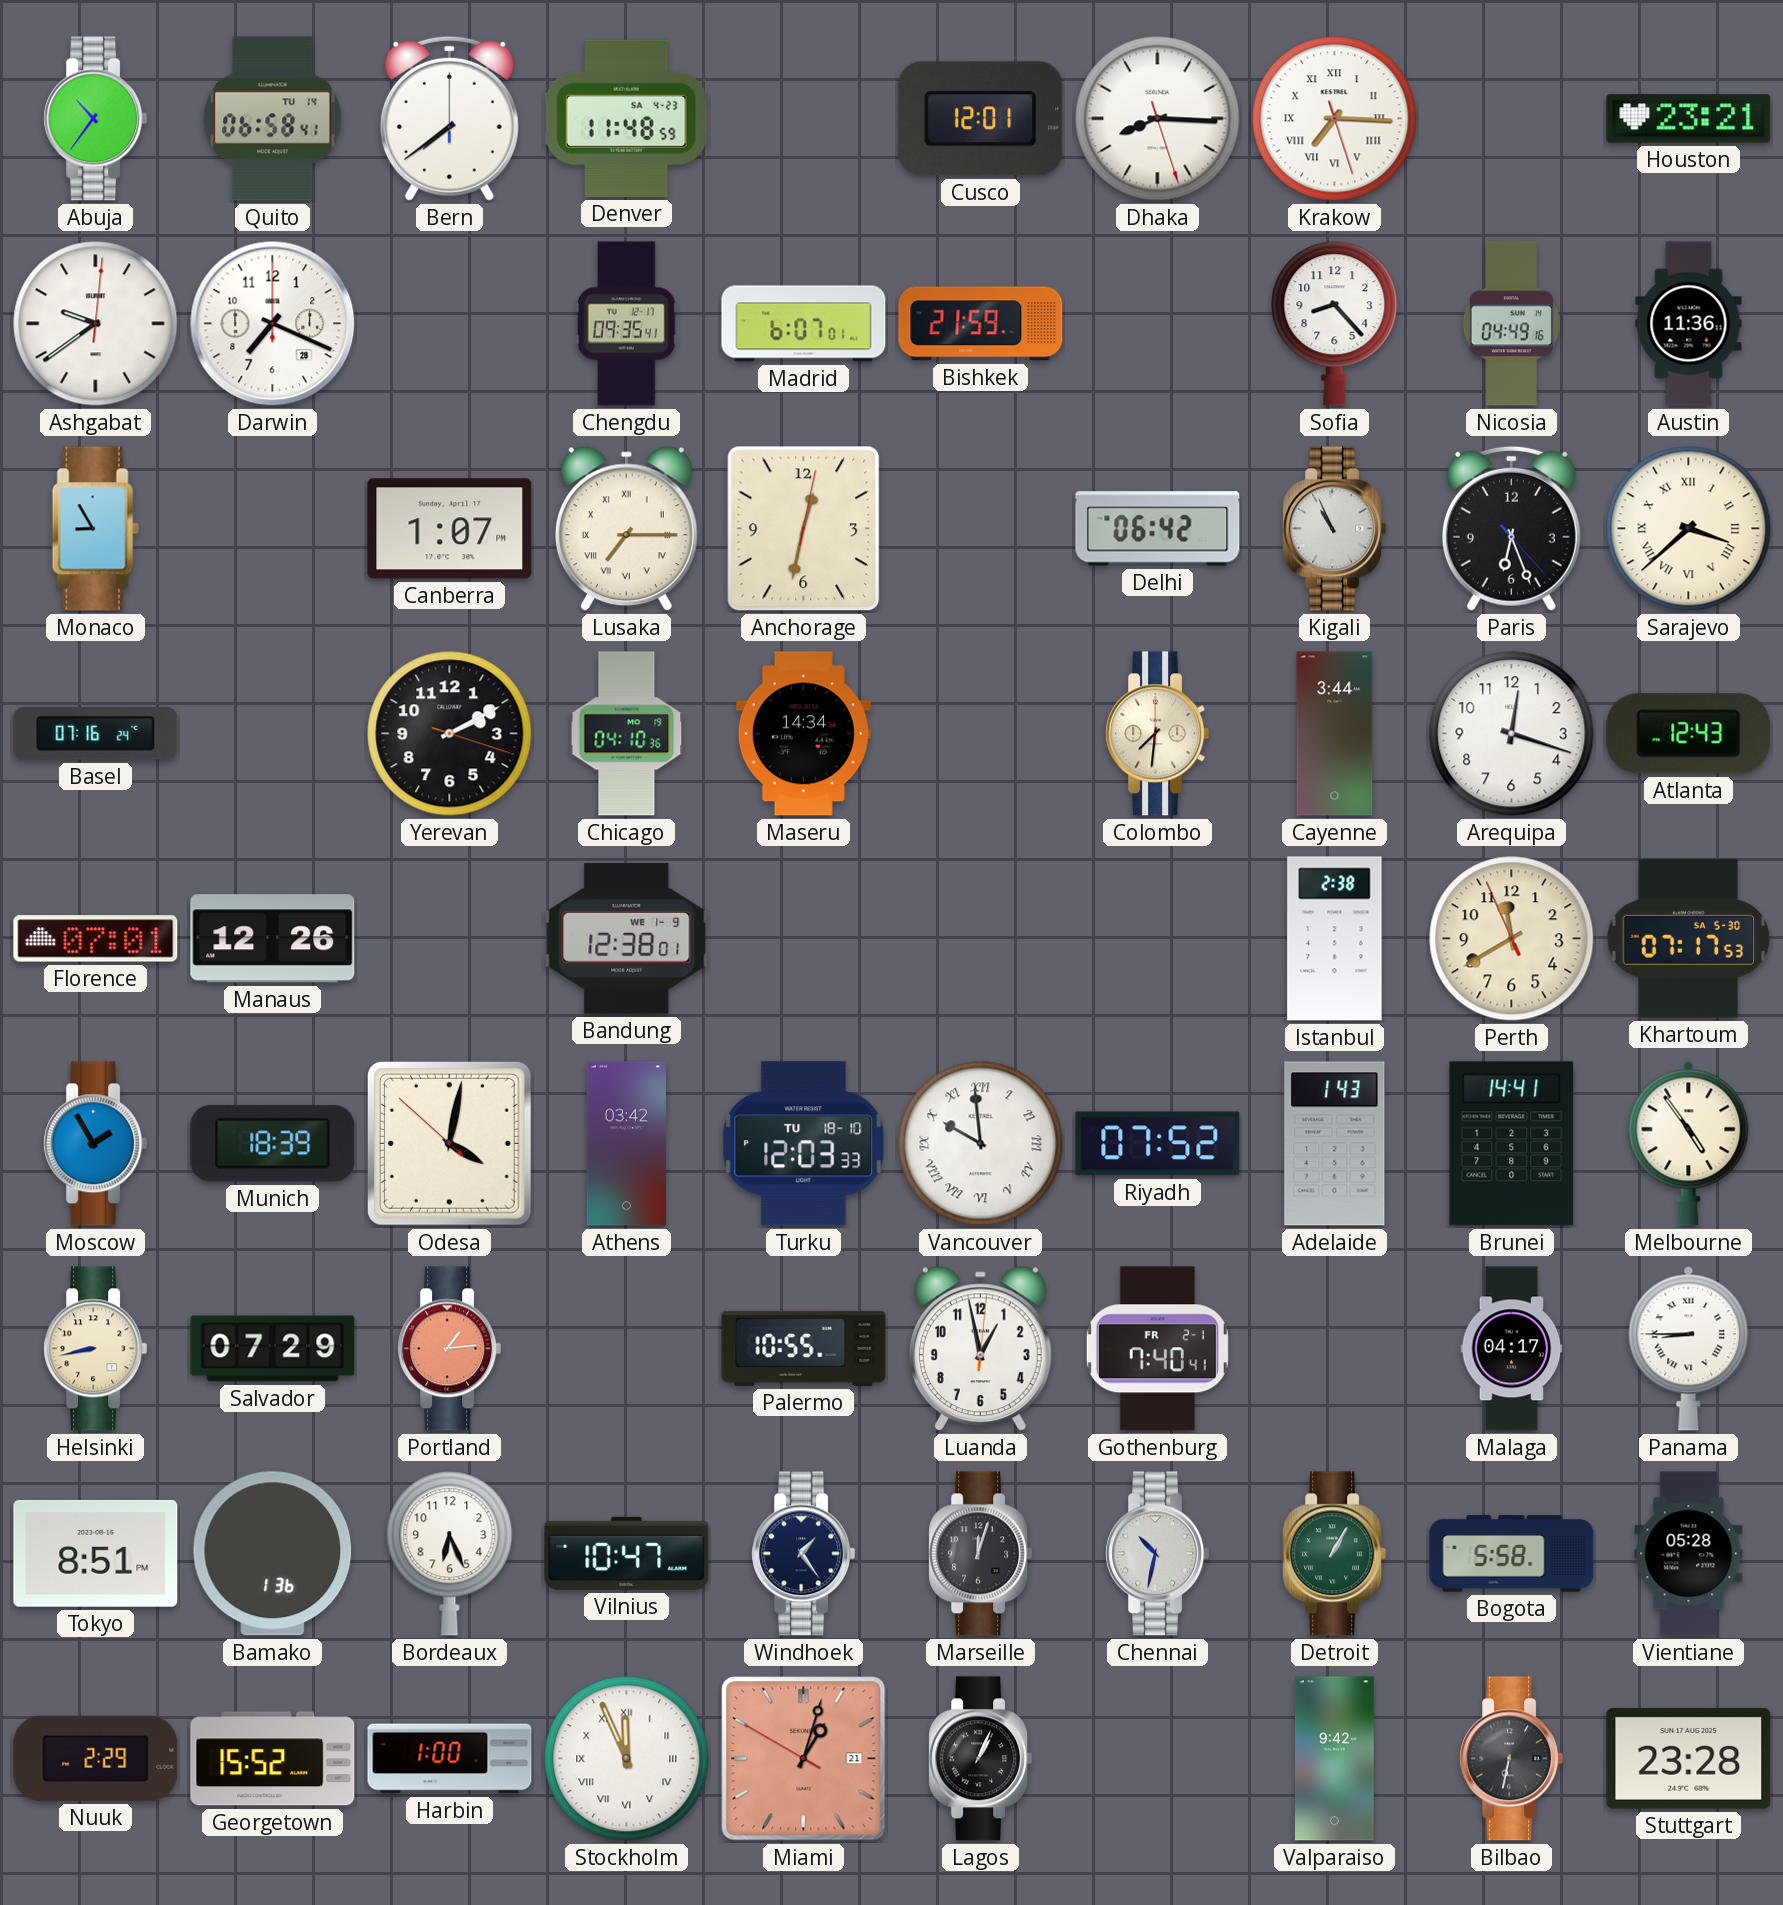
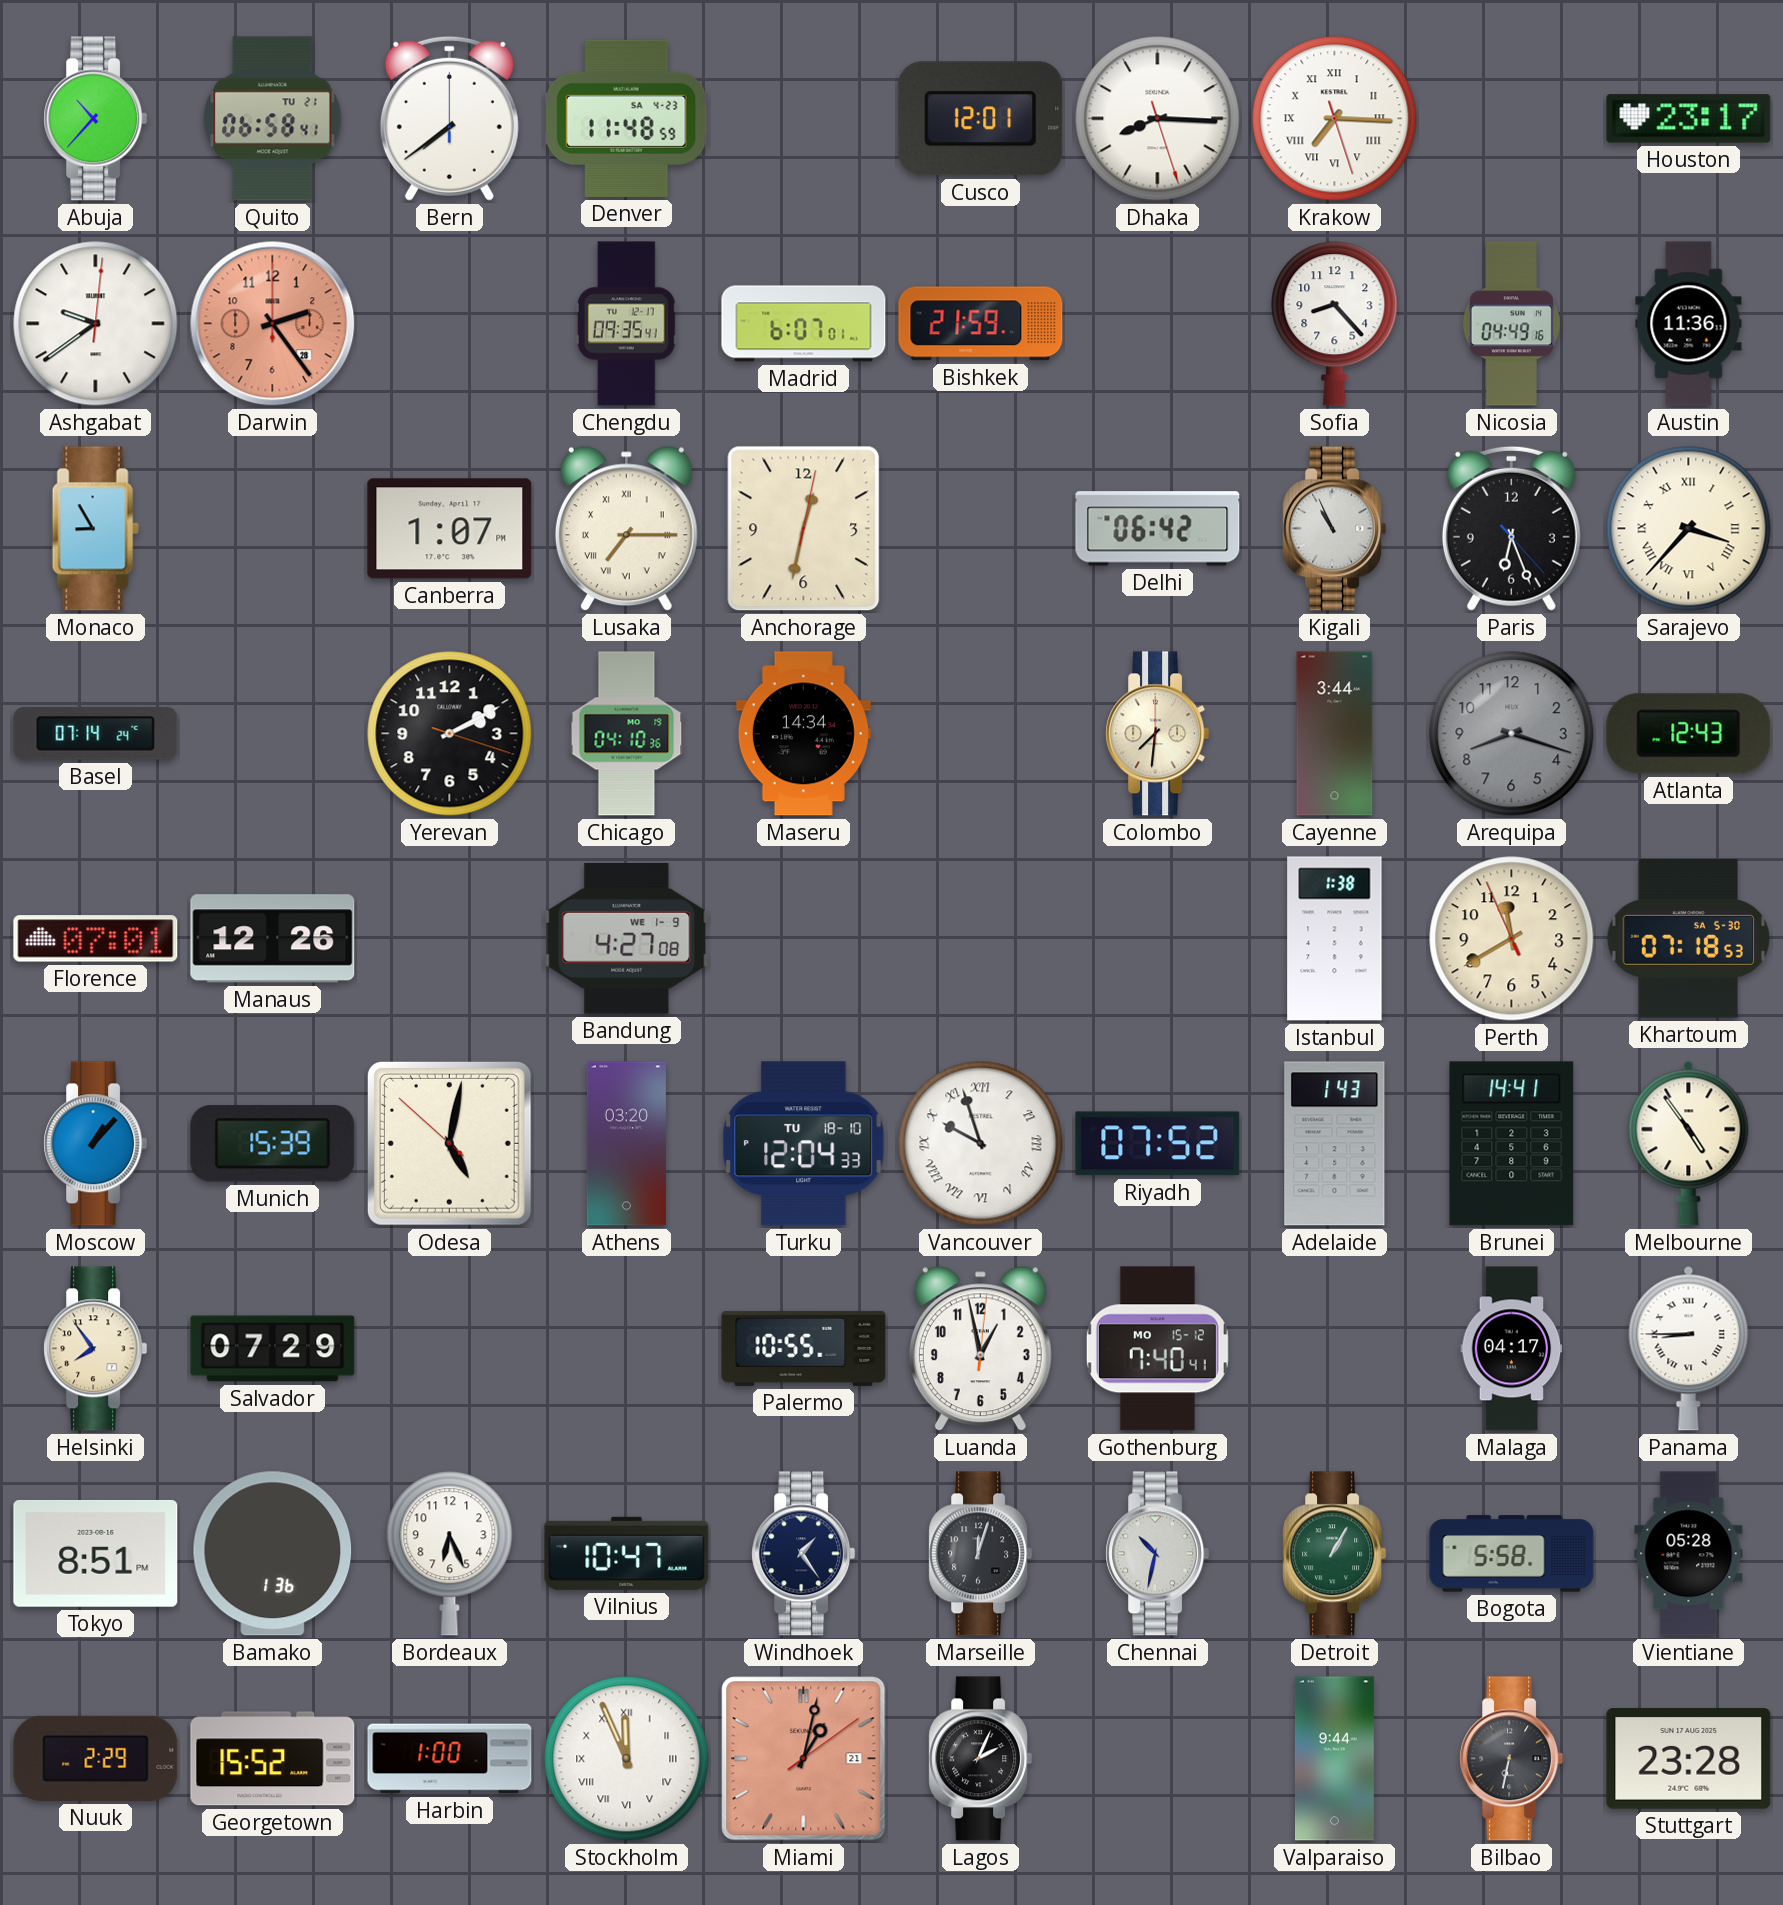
Abuja: 10:36 -> 10:37 (96, 119)
Quito date: TU 14 -> TU 21 (273, 119)
Houston: 23:21 -> 23:17 (1689, 119)
Darwin: 7:19 -> 2:24 (273, 324)
Darwin dial: white -> salmon (273, 324)
Sarajevo: 3:38 -> 3:37 (1689, 529)
Basel: 07:16 -> 07:14 (96, 734)
Arequipa: 12:18 -> 8:18 (1512, 734)
Arequipa dial: white -> grey (1512, 734)
Bandung: 12:38 -> 4:27 (627, 938)
Istanbul: 2:38 -> 1:38 (1335, 939)
Khartoum: 07:17 -> 07:18 (1689, 939)
Moscow: 1:55 -> 1:07 (96, 1144)
Munich: 18:39 -> 15:39 (273, 1144)
Odesa: 4:01 -> 5:01 (449, 1143)
Athens: 03:42 -> 03:20 (626, 1144)
Turku: 12:03 -> 12:04 (804, 1144)
Vancouver: 9:59 -> 9:57 (981, 1144)
Helsinki: 8:43 -> 7:54 (96, 1349)
Portland: 1:14 -> none (450, 1349)
Gothenburg date: FR 2-1 -> MO 15-12 (1157, 1349)
Miami: 1:02:50 -> 1:02:09 (804, 1759)
Lagos: 1:04 -> 2:04 (981, 1759)
Valparaiso: 9:42 -> 9:44 (1334, 1759)
